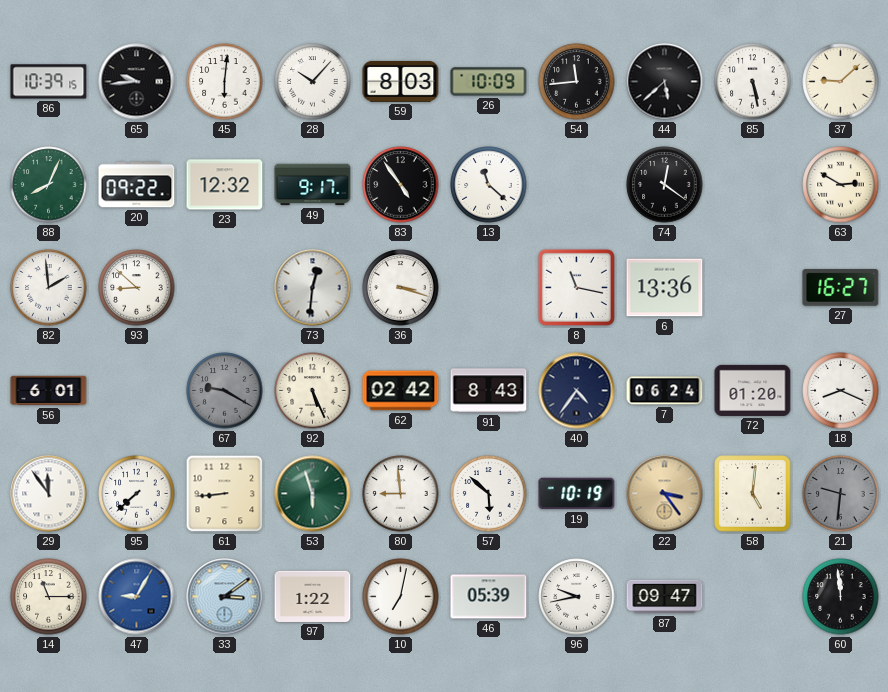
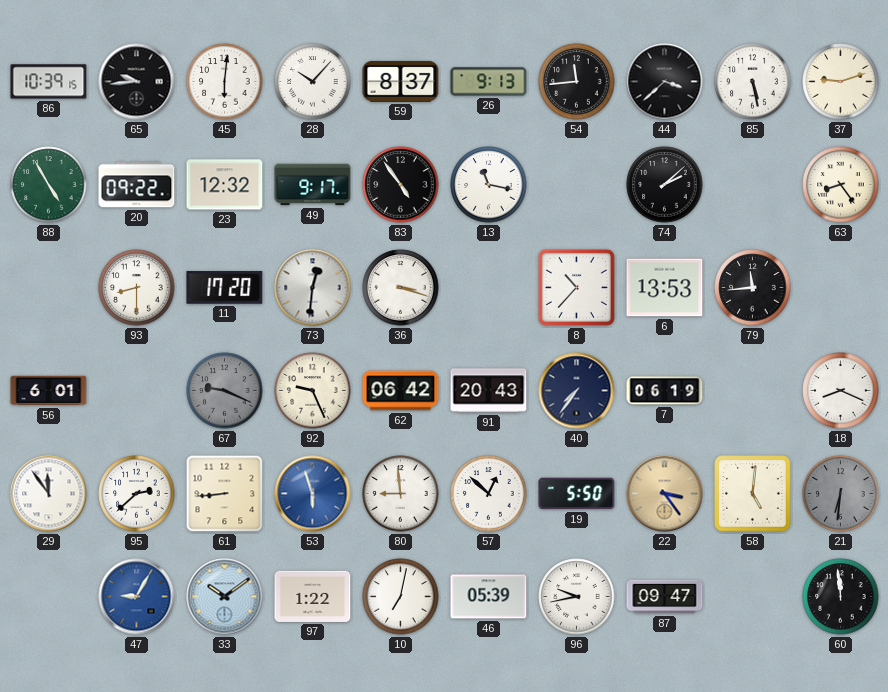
59: 8:03 -> 8:37 (401, 81)
26: 10:09 -> 9:13 (489, 82)
44: 5:38 -> 3:38 (665, 82)
37: 9:08 -> 9:12 (841, 82)
88: 8:04 -> 4:55 (49, 185)
13: 11:22 -> 11:17 (489, 185)
74: 12:21 -> 2:08 (665, 185)
63: 2:50 -> 8:24 (841, 185)
82: 1:59 -> none (49, 288)
93: 8:52 -> 8:30 (137, 288)
11: none -> 17:20 (225, 288)
8: 11:17 -> 10:37 (576, 287)
6: 13:36 -> 13:53 (665, 288)
79: none -> 11:44 (753, 288)
27: 16:27 -> none (841, 287)
67: 9:20 -> 9:19 (225, 391)
92: 5:26 -> 9:26 (313, 391)
62: 02:42 -> 06:42 (401, 391)
91: 8:43 -> 20:43 (489, 391)
40: 4:36 -> 7:36 (577, 391)
7: 06:24 -> 06:19 (665, 391)
72: 01:20 -> none (753, 390)
95: 7:38 -> 2:38 (137, 494)
53 dial: green -> blue (313, 494)
57: 5:52 -> 12:52 (489, 494)
19: 10:19 -> 5:50 (577, 494)
21: 9:31 -> 6:31 (841, 494)
14: 11:15 -> none (49, 597)
33: 3:09 -> 10:09 (225, 597)
